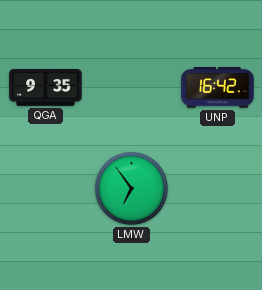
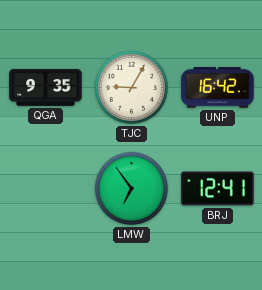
TJC: none -> 9:05 (131, 87)
BRJ: none -> 12:41 (218, 189)
